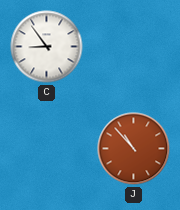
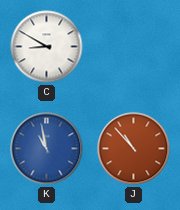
C: 8:54 -> 8:50 (47, 47)
K: none -> 10:58 (47, 149)
